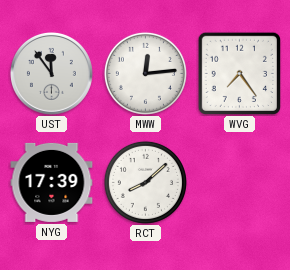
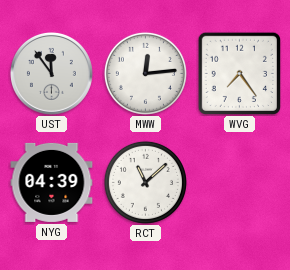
NYG: 17:39 -> 04:39 (52, 182)
RCT: 8:08 -> 11:08 (145, 182)
